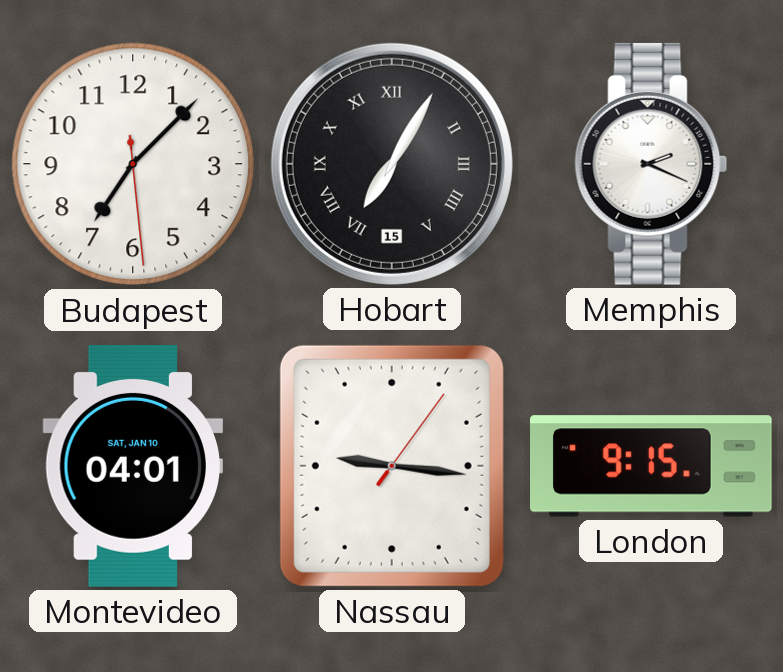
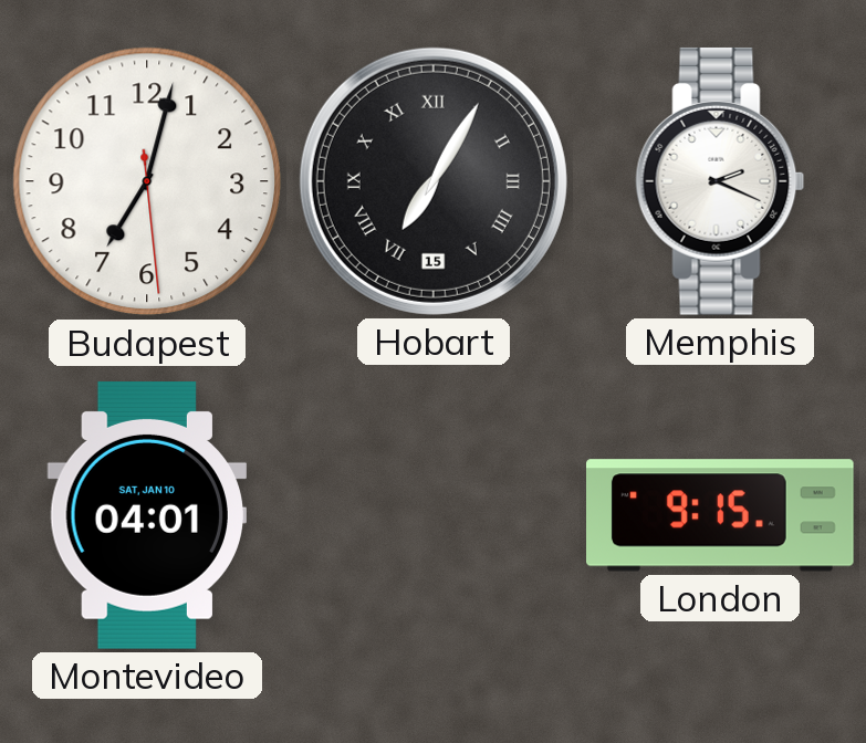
Budapest: 7:07 -> 7:02 (147, 181)
Nassau: 9:16 -> none (392, 466)
